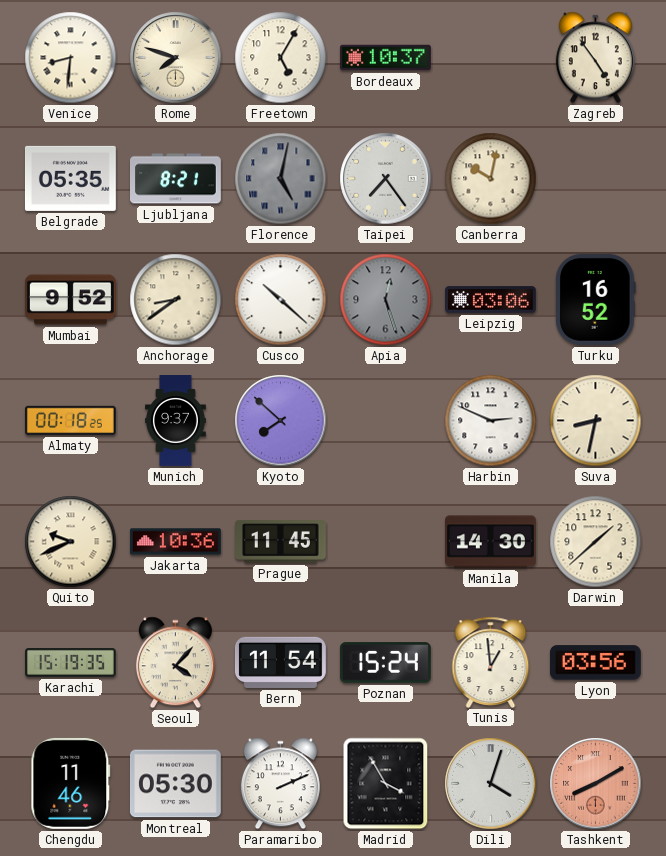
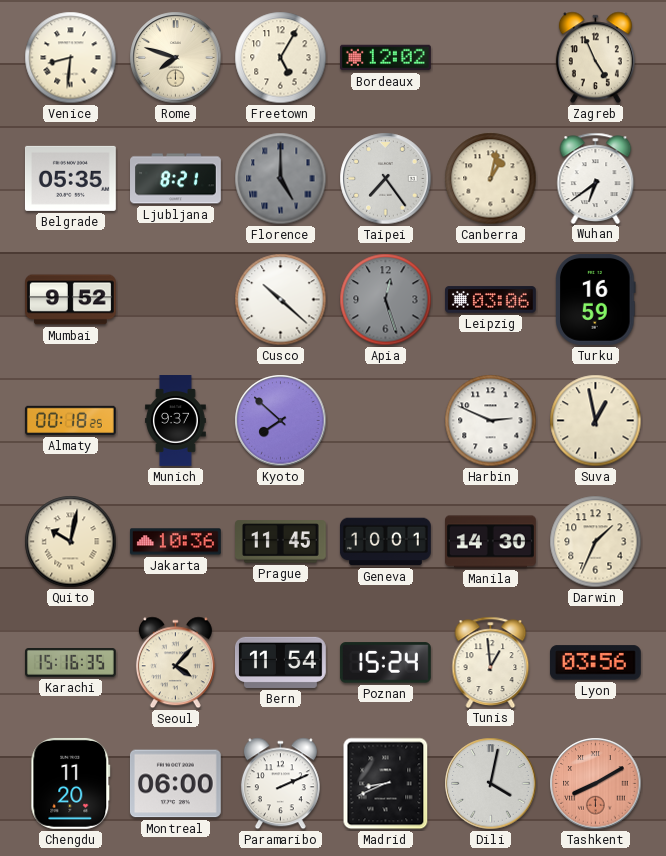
Bordeaux: 10:37 -> 12:02 (386, 58)
Zagreb: 4:54 -> 4:56 (595, 58)
Florence: 5:02 -> 5:00 (281, 179)
Canberra: 10:02 -> 1:02 (491, 179)
Wuhan: none -> 6:39 (596, 178)
Anchorage: 8:39 -> none (176, 300)
Turku: 16:52 -> 16:59 (596, 299)
Suva: 8:32 -> 12:58 (596, 421)
Quito: 9:41 -> 10:02 (71, 542)
Geneva: none -> 10:01 (386, 542)
Darwin: 1:38 -> 1:34 (596, 542)
Karachi: 15:19 -> 15:16 (71, 663)
Chengdu: 11:46 -> 11:20 (71, 783)
Montreal: 05:30 -> 06:00 (175, 784)
Madrid: 3:55 -> 8:41 (386, 784)
Dili: 4:03 -> 4:02 (491, 784)
